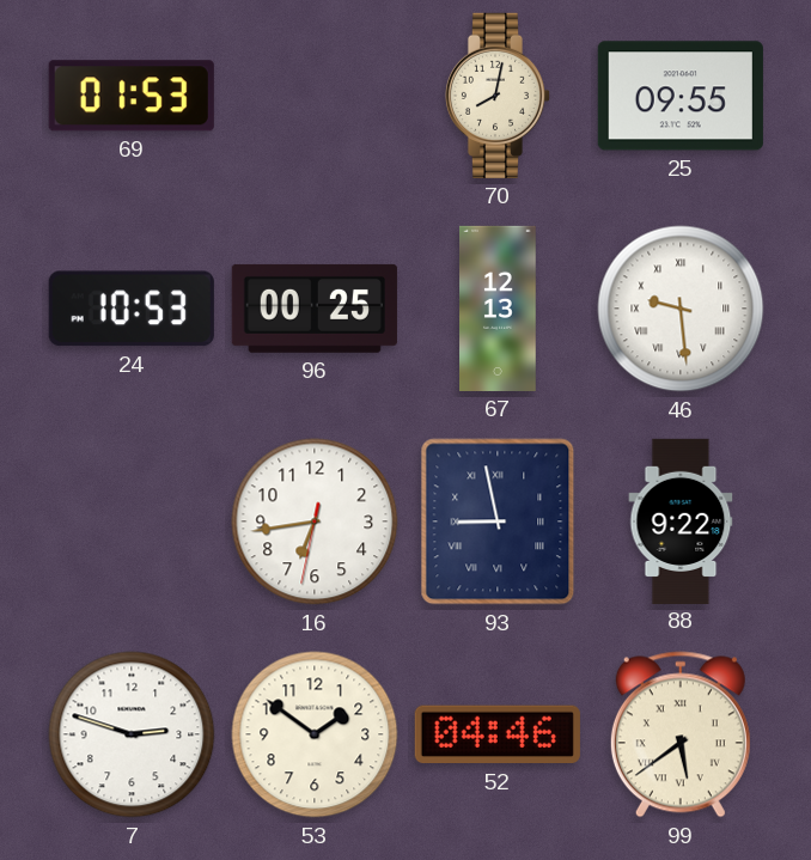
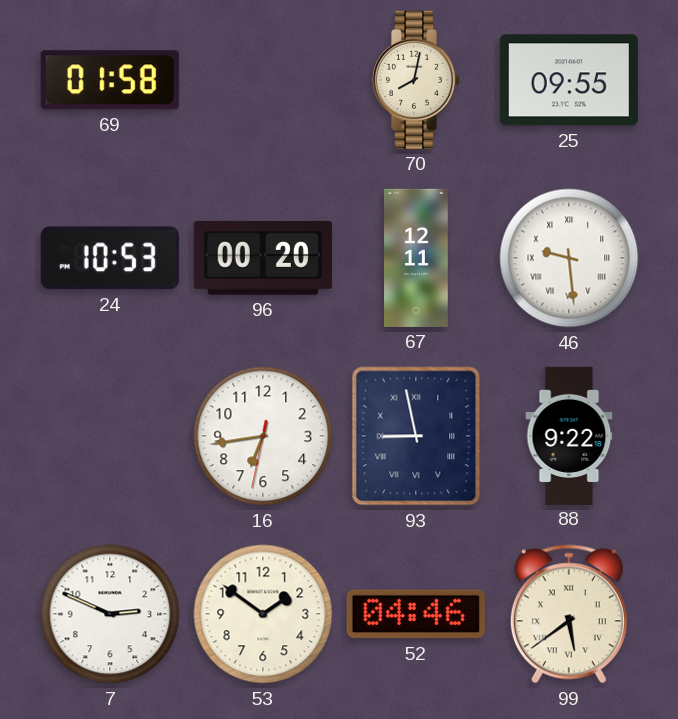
69: 01:53 -> 01:58 (110, 80)
96: 00:25 -> 00:20 (263, 258)
67: 12:13 -> 12:11 (417, 258)
7: 2:48 -> 2:49 (110, 614)
